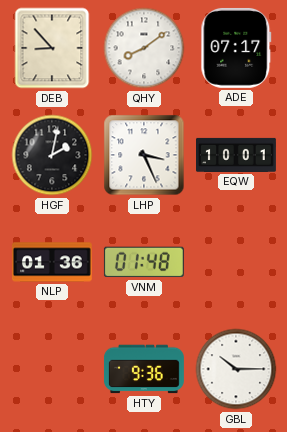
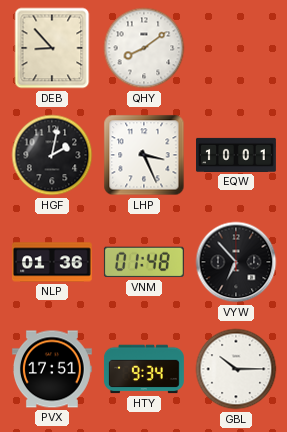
ADE: 07:17 -> none (236, 48)
VYW: none -> 6:53 (236, 262)
PVX: none -> 17:51 (52, 369)
HTY: 9:36 -> 9:34 (144, 369)
